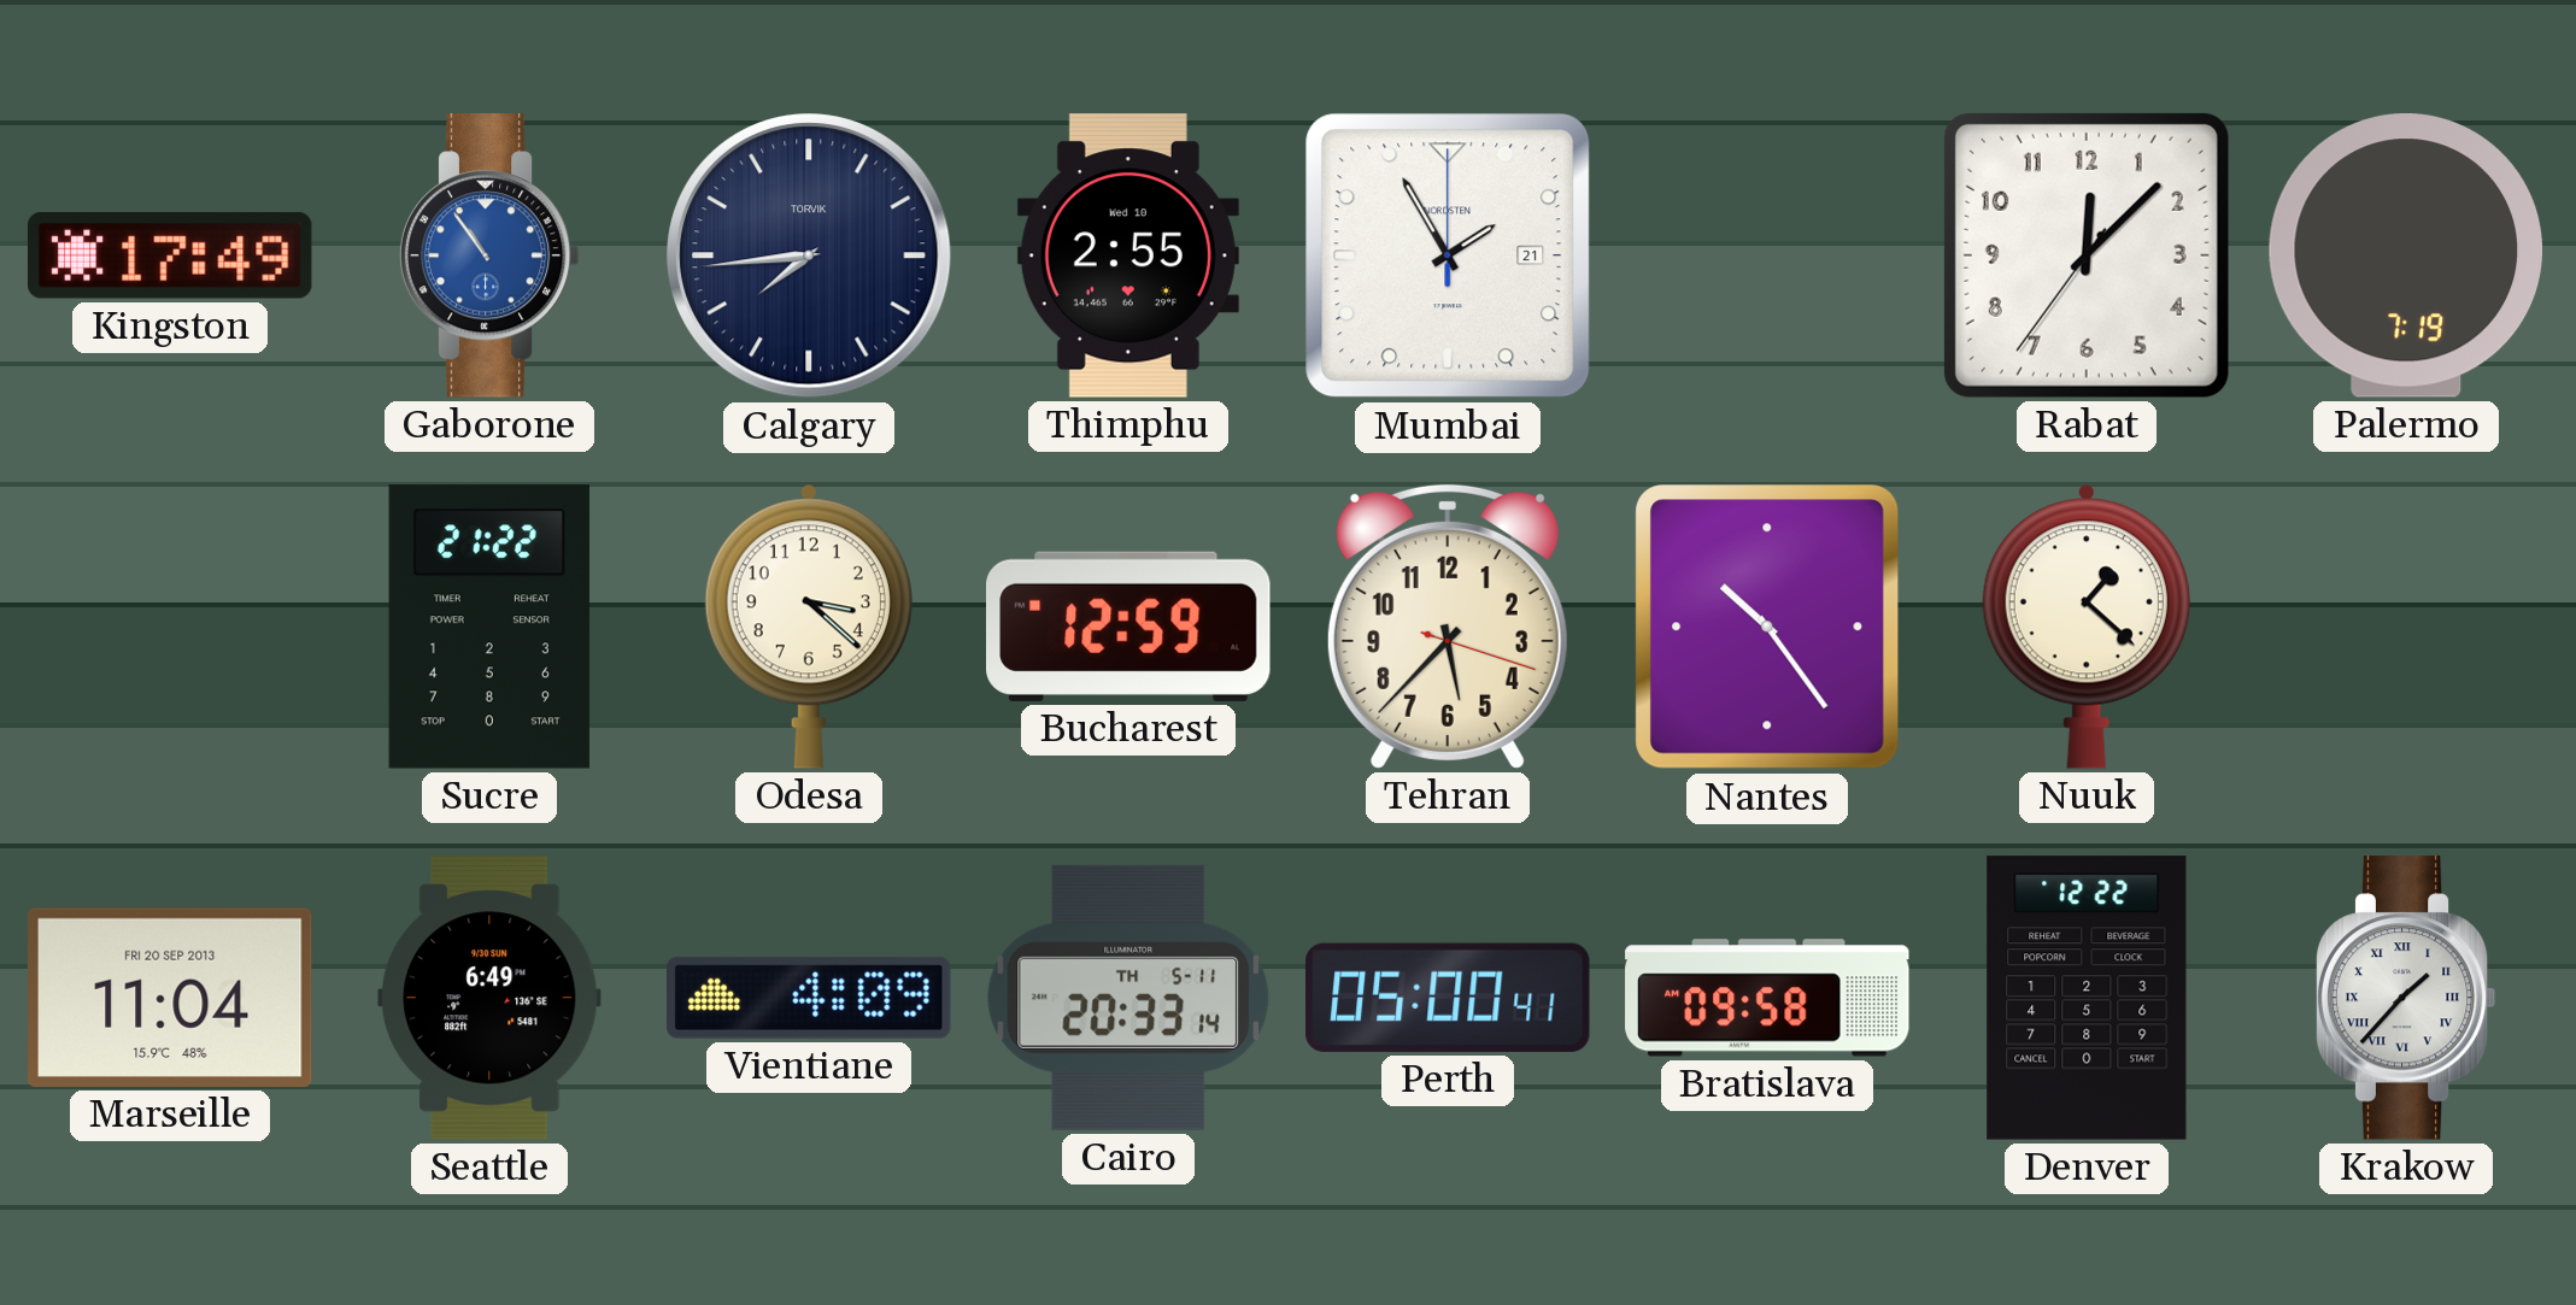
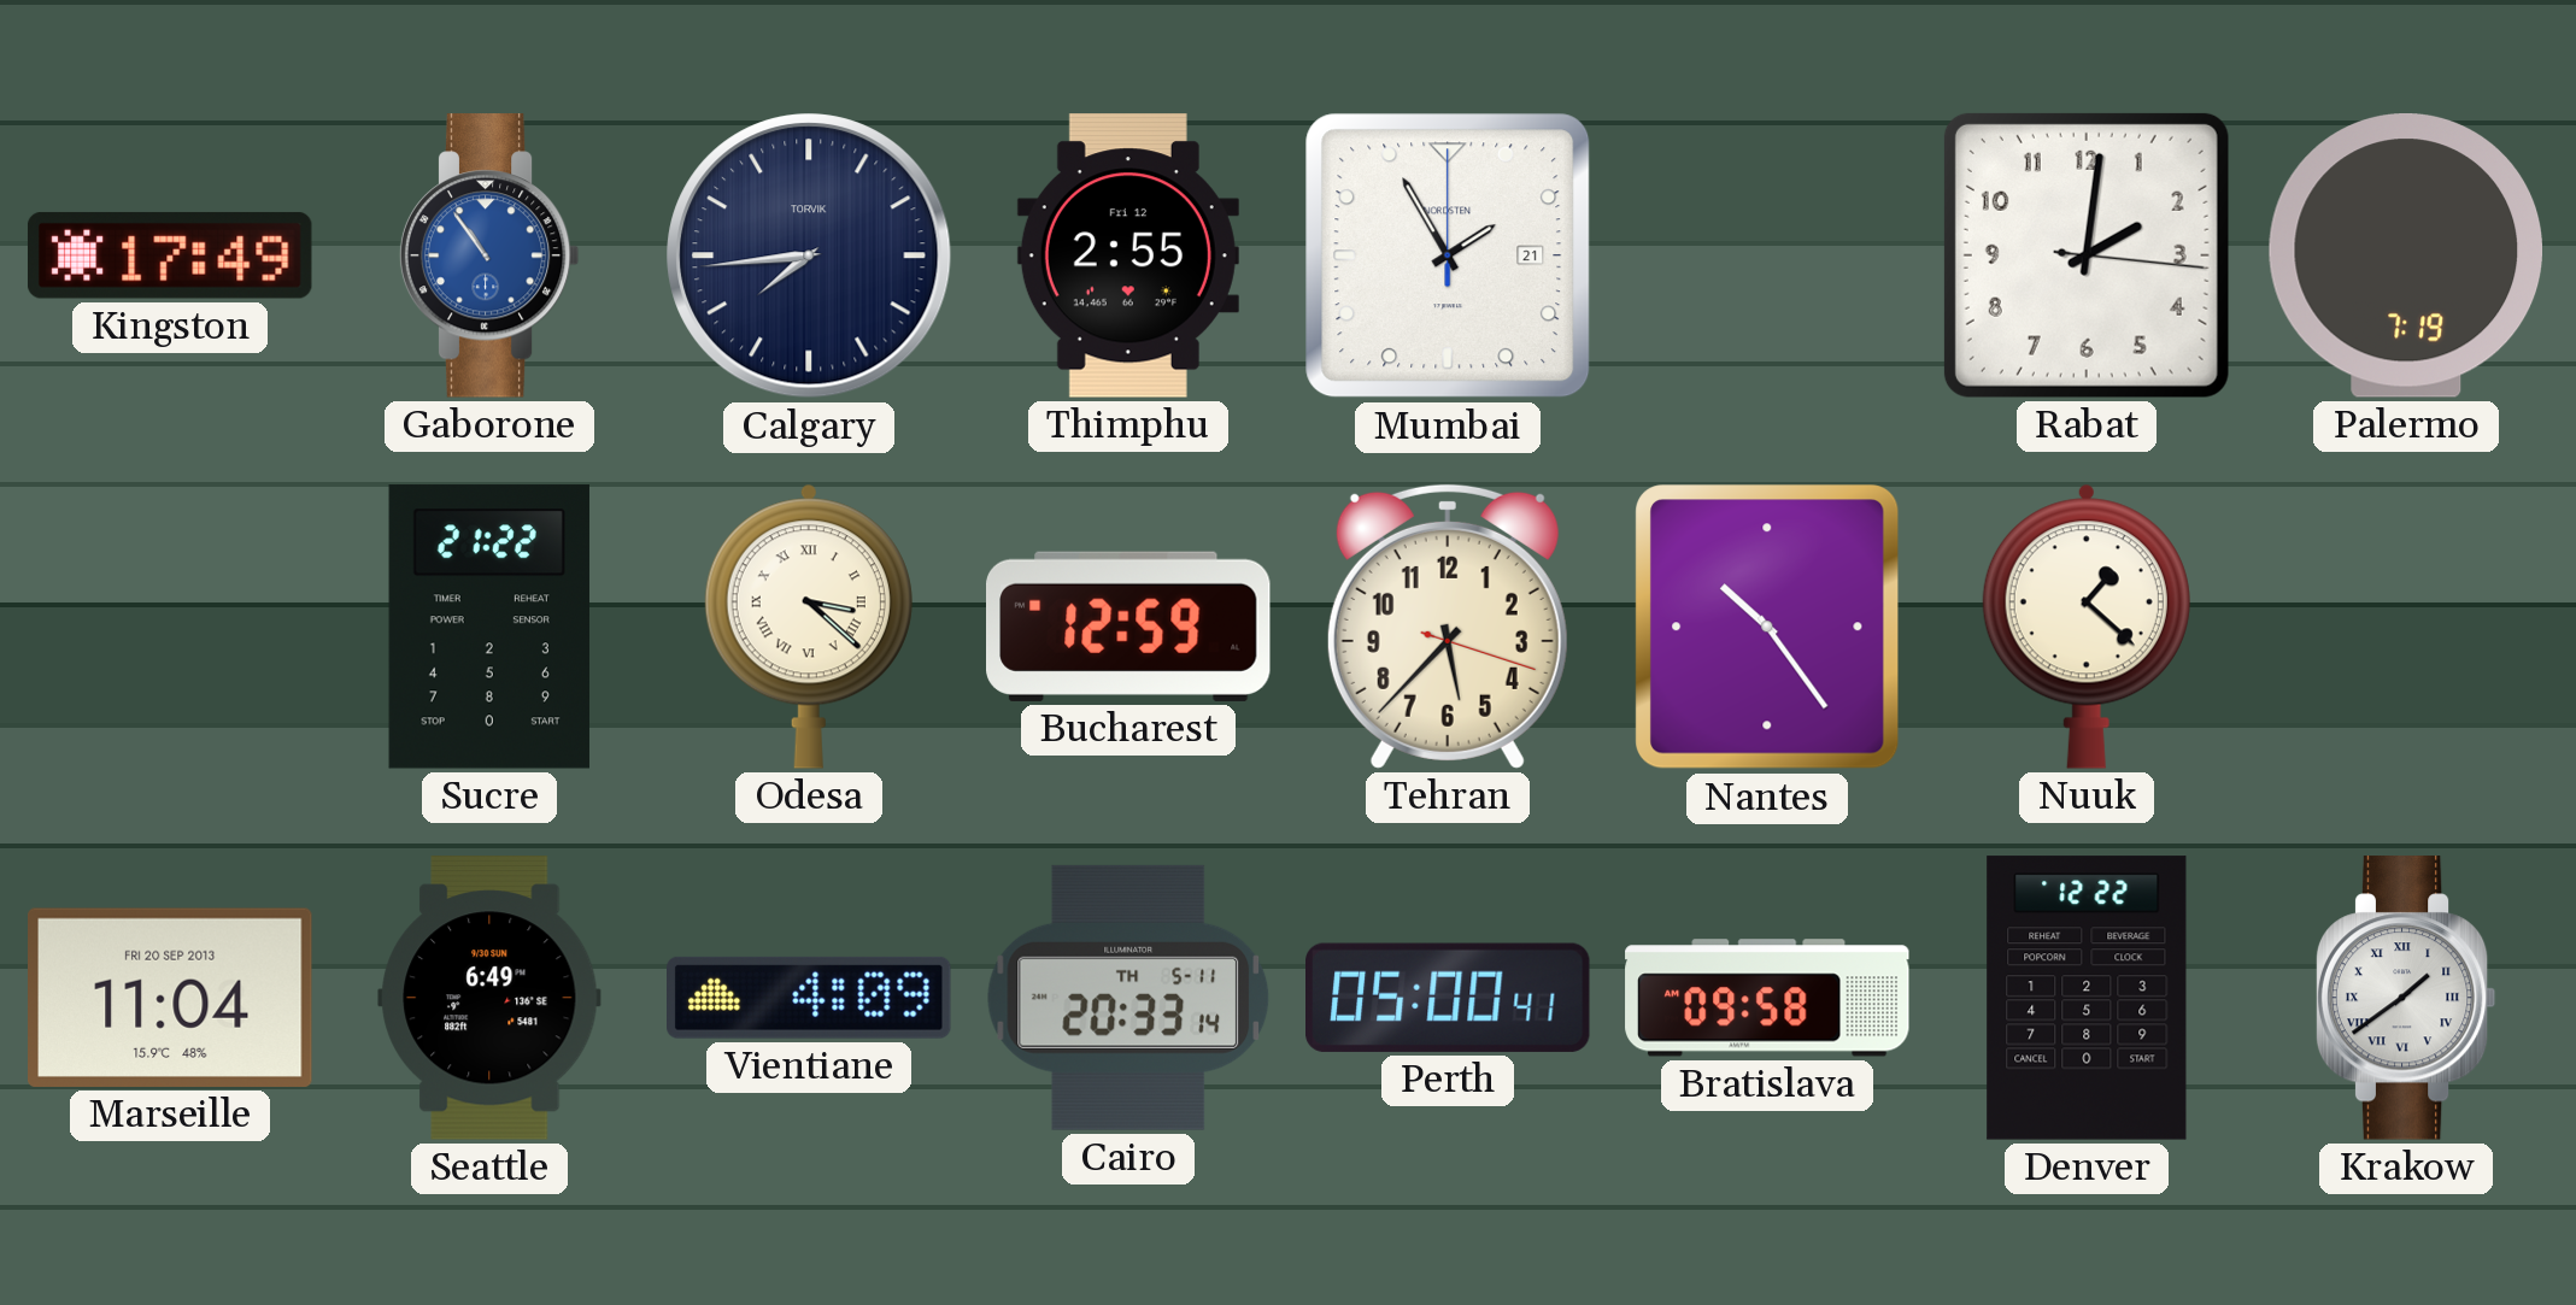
Thimphu date: Wed 10 -> Fri 12 (1128, 255)
Rabat: 12:07 -> 2:01 (2087, 255)
Odesa numerals: Arabic -> Roman (809, 627)
Krakow: 1:37 -> 1:39 (2406, 998)
